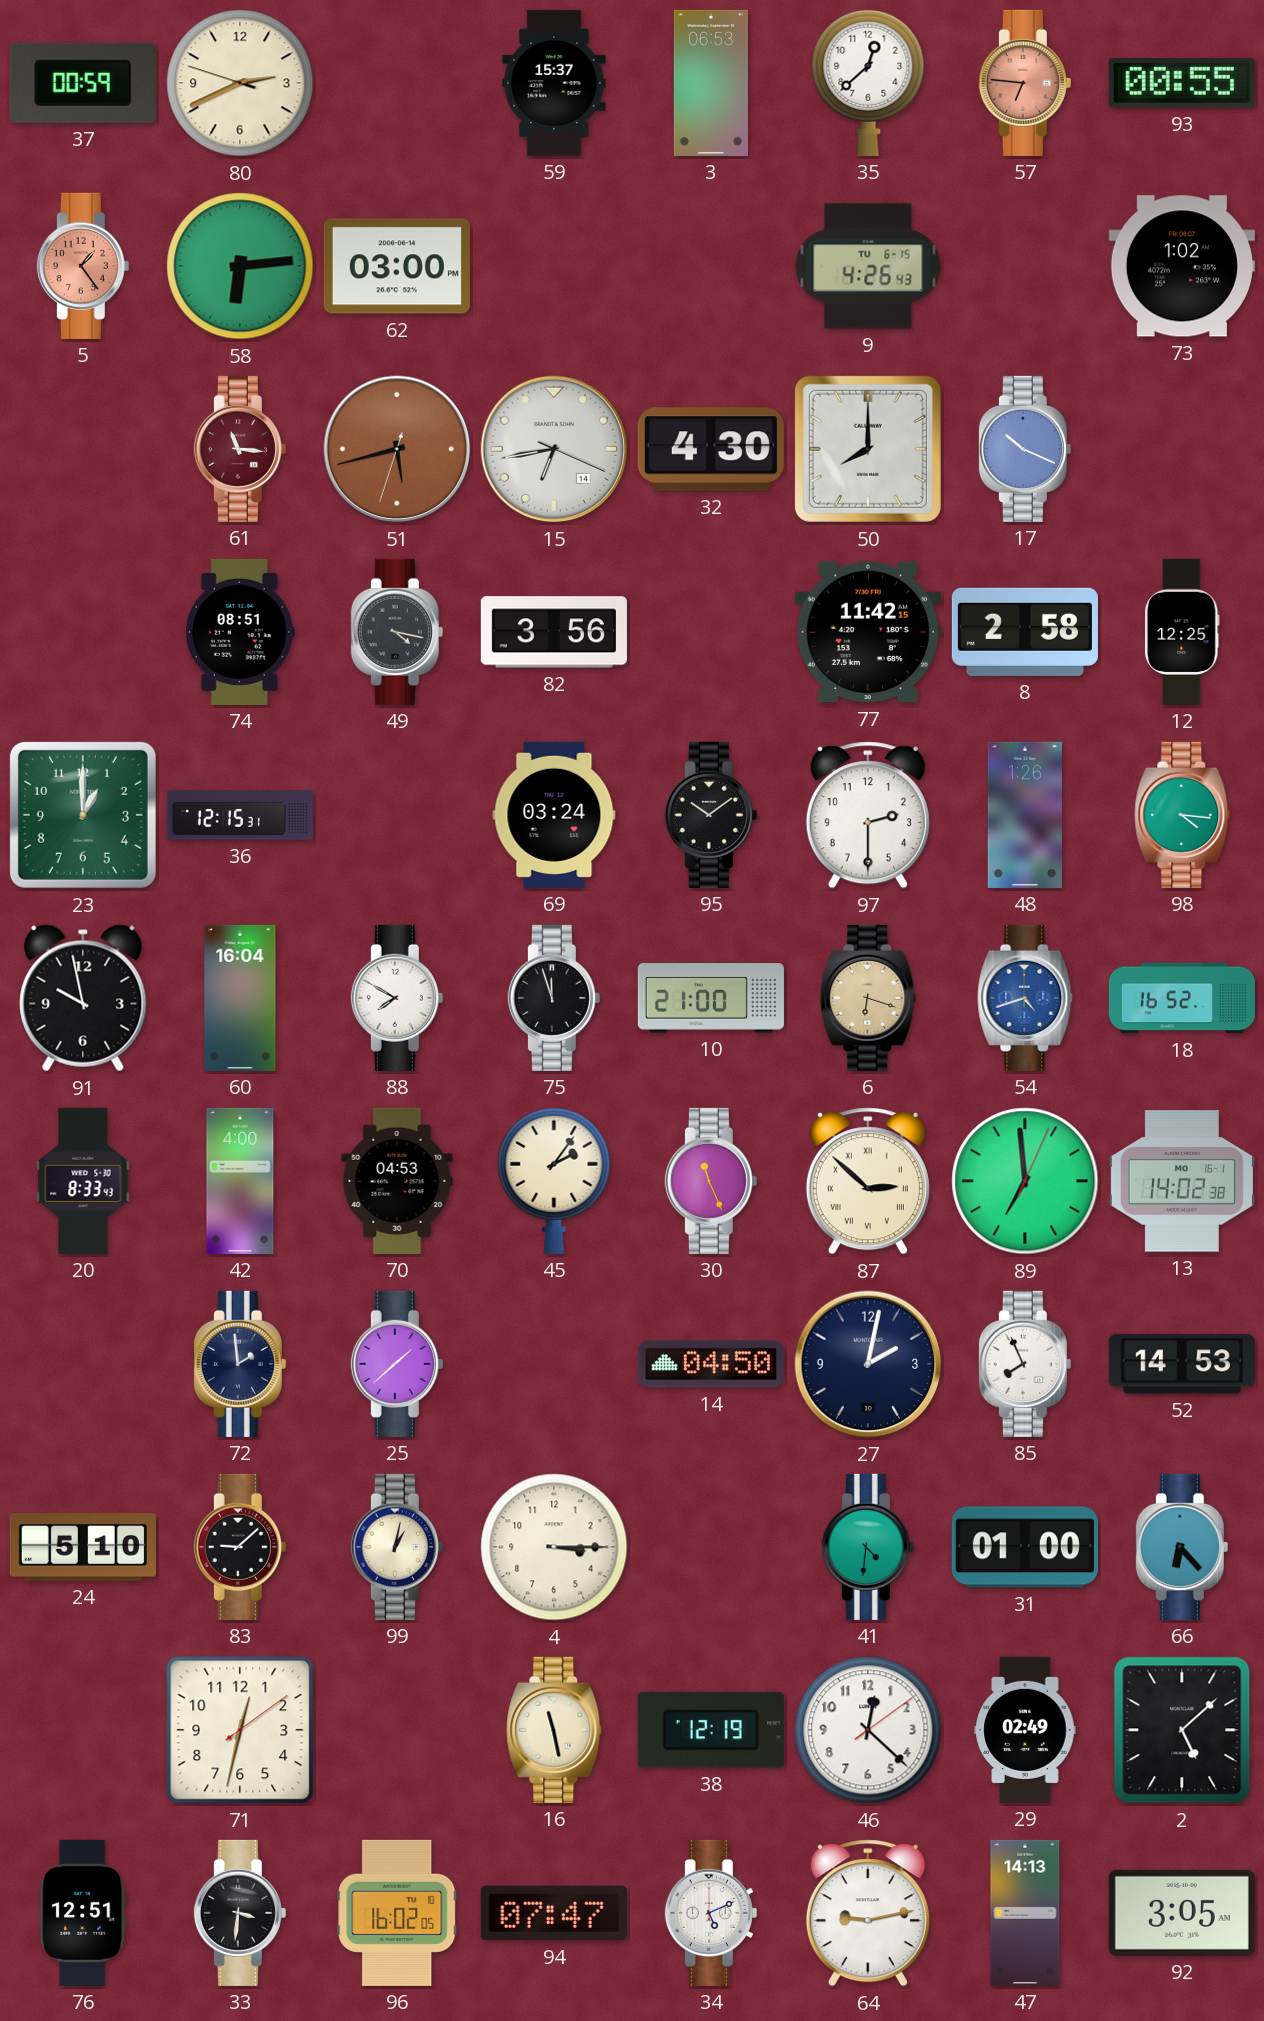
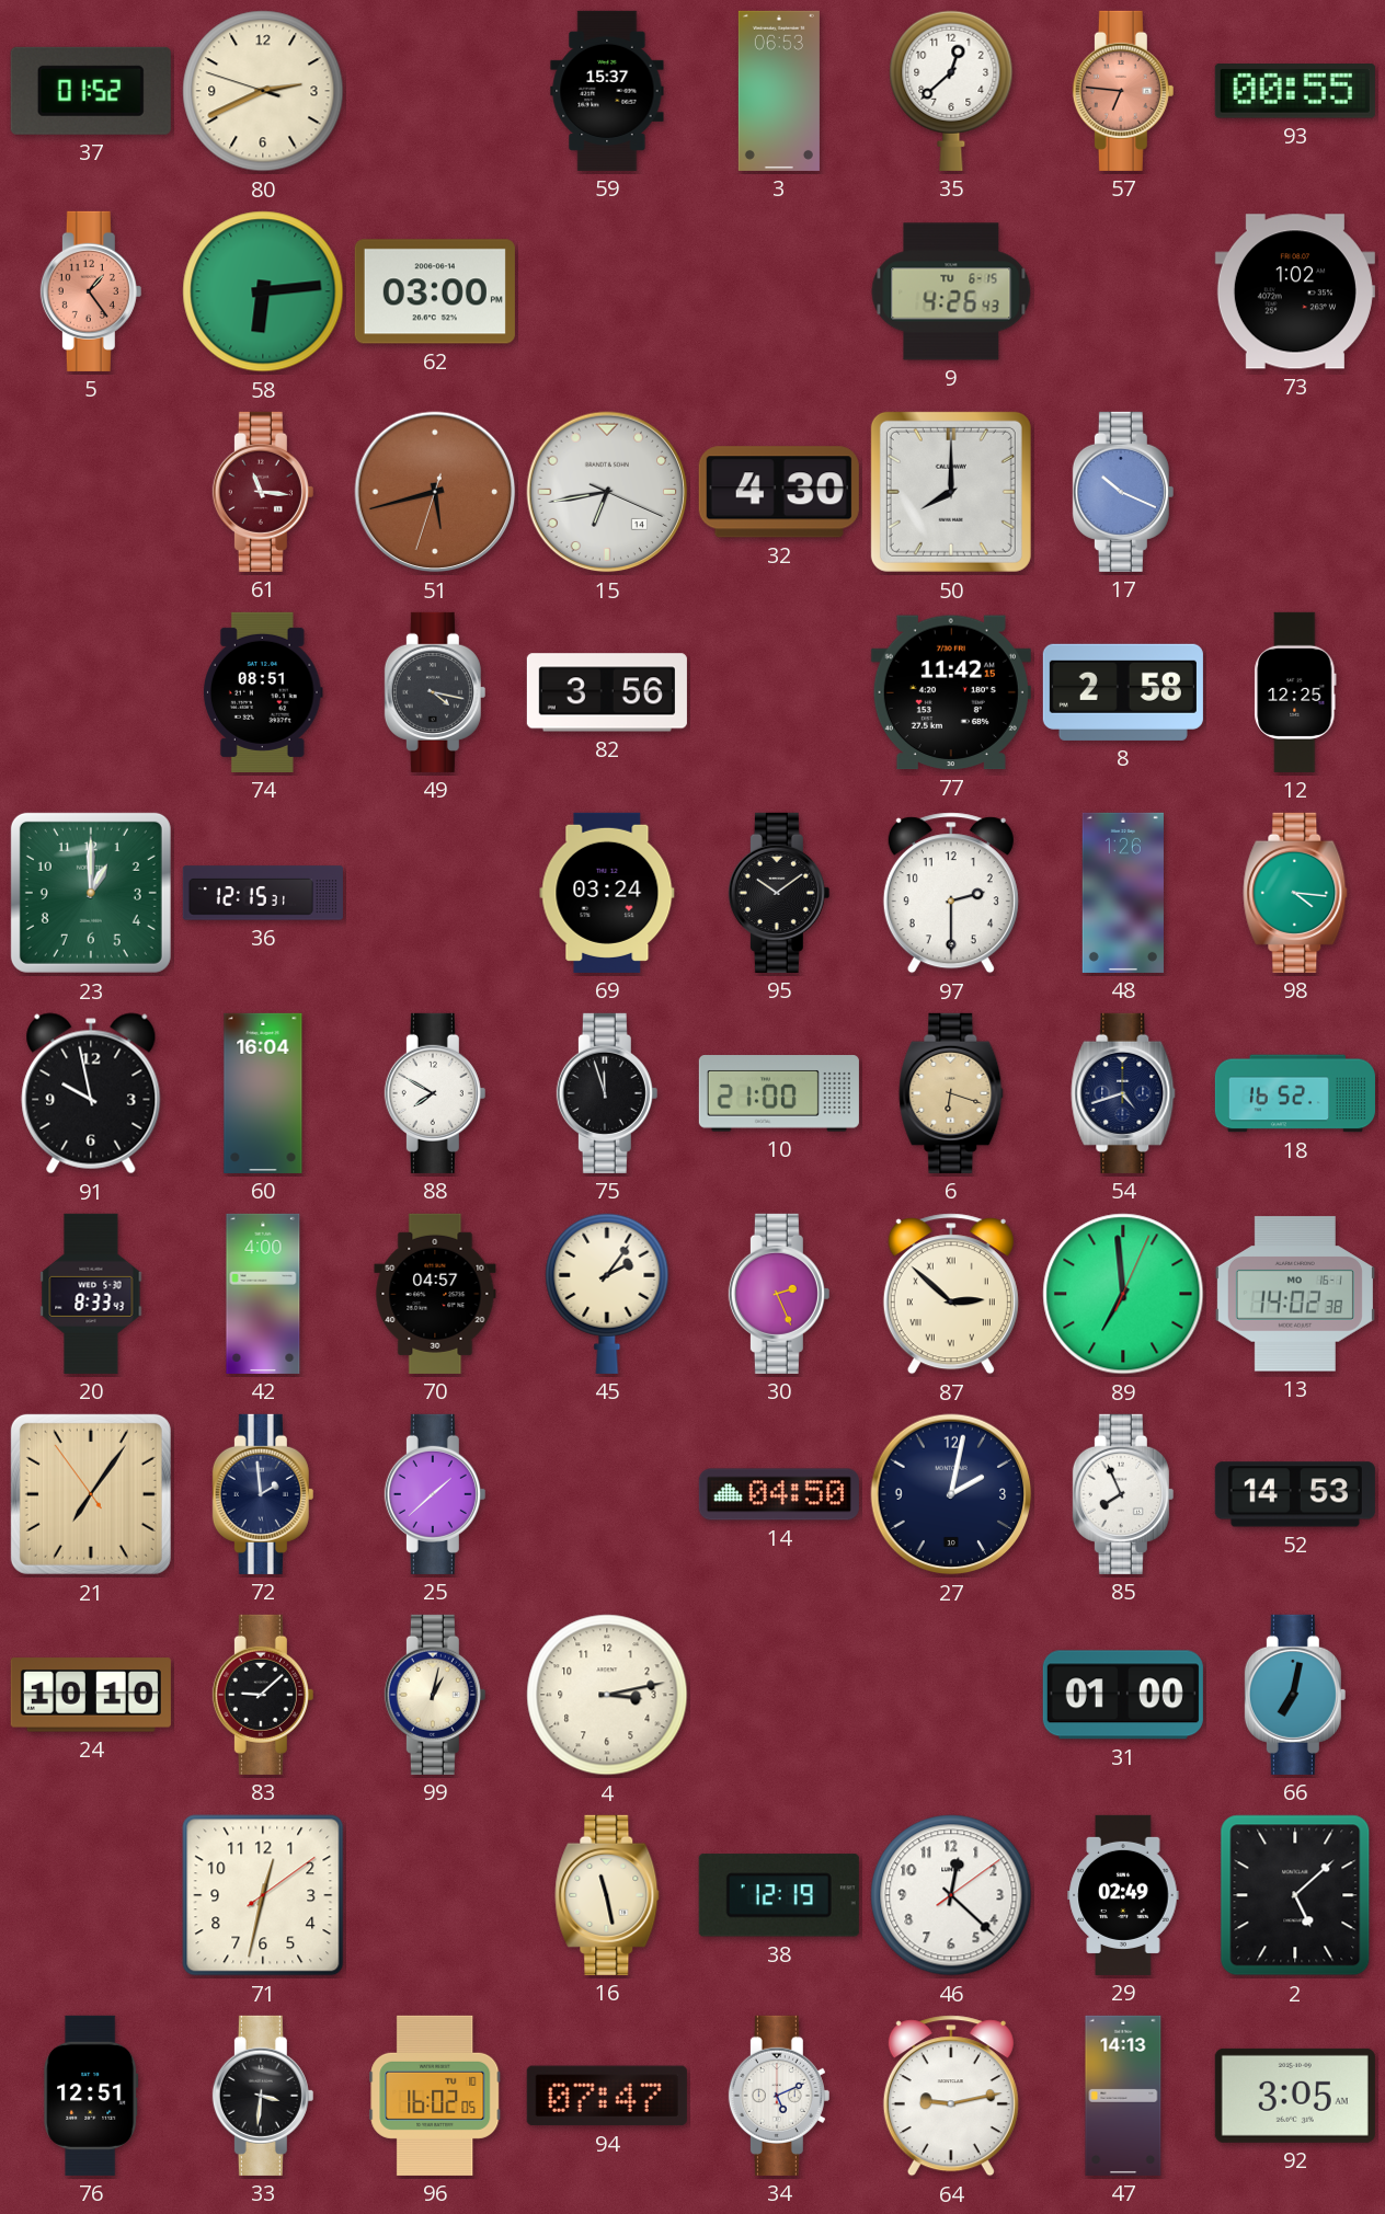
37: 00:59 -> 01:52 (91, 91)
54 dial: blue -> navy (1123, 1093)
70: 04:53 -> 04:57 (435, 1294)
30: 11:26 -> 2:26 (779, 1294)
21: none -> 7:05 (91, 1494)
24: 5:10 -> 10:10 (91, 1695)
4: 3:15 -> 3:13 (607, 1695)
41: 4:31 -> none (868, 1547)
66: 6:23 -> 7:02 (1295, 1695)
